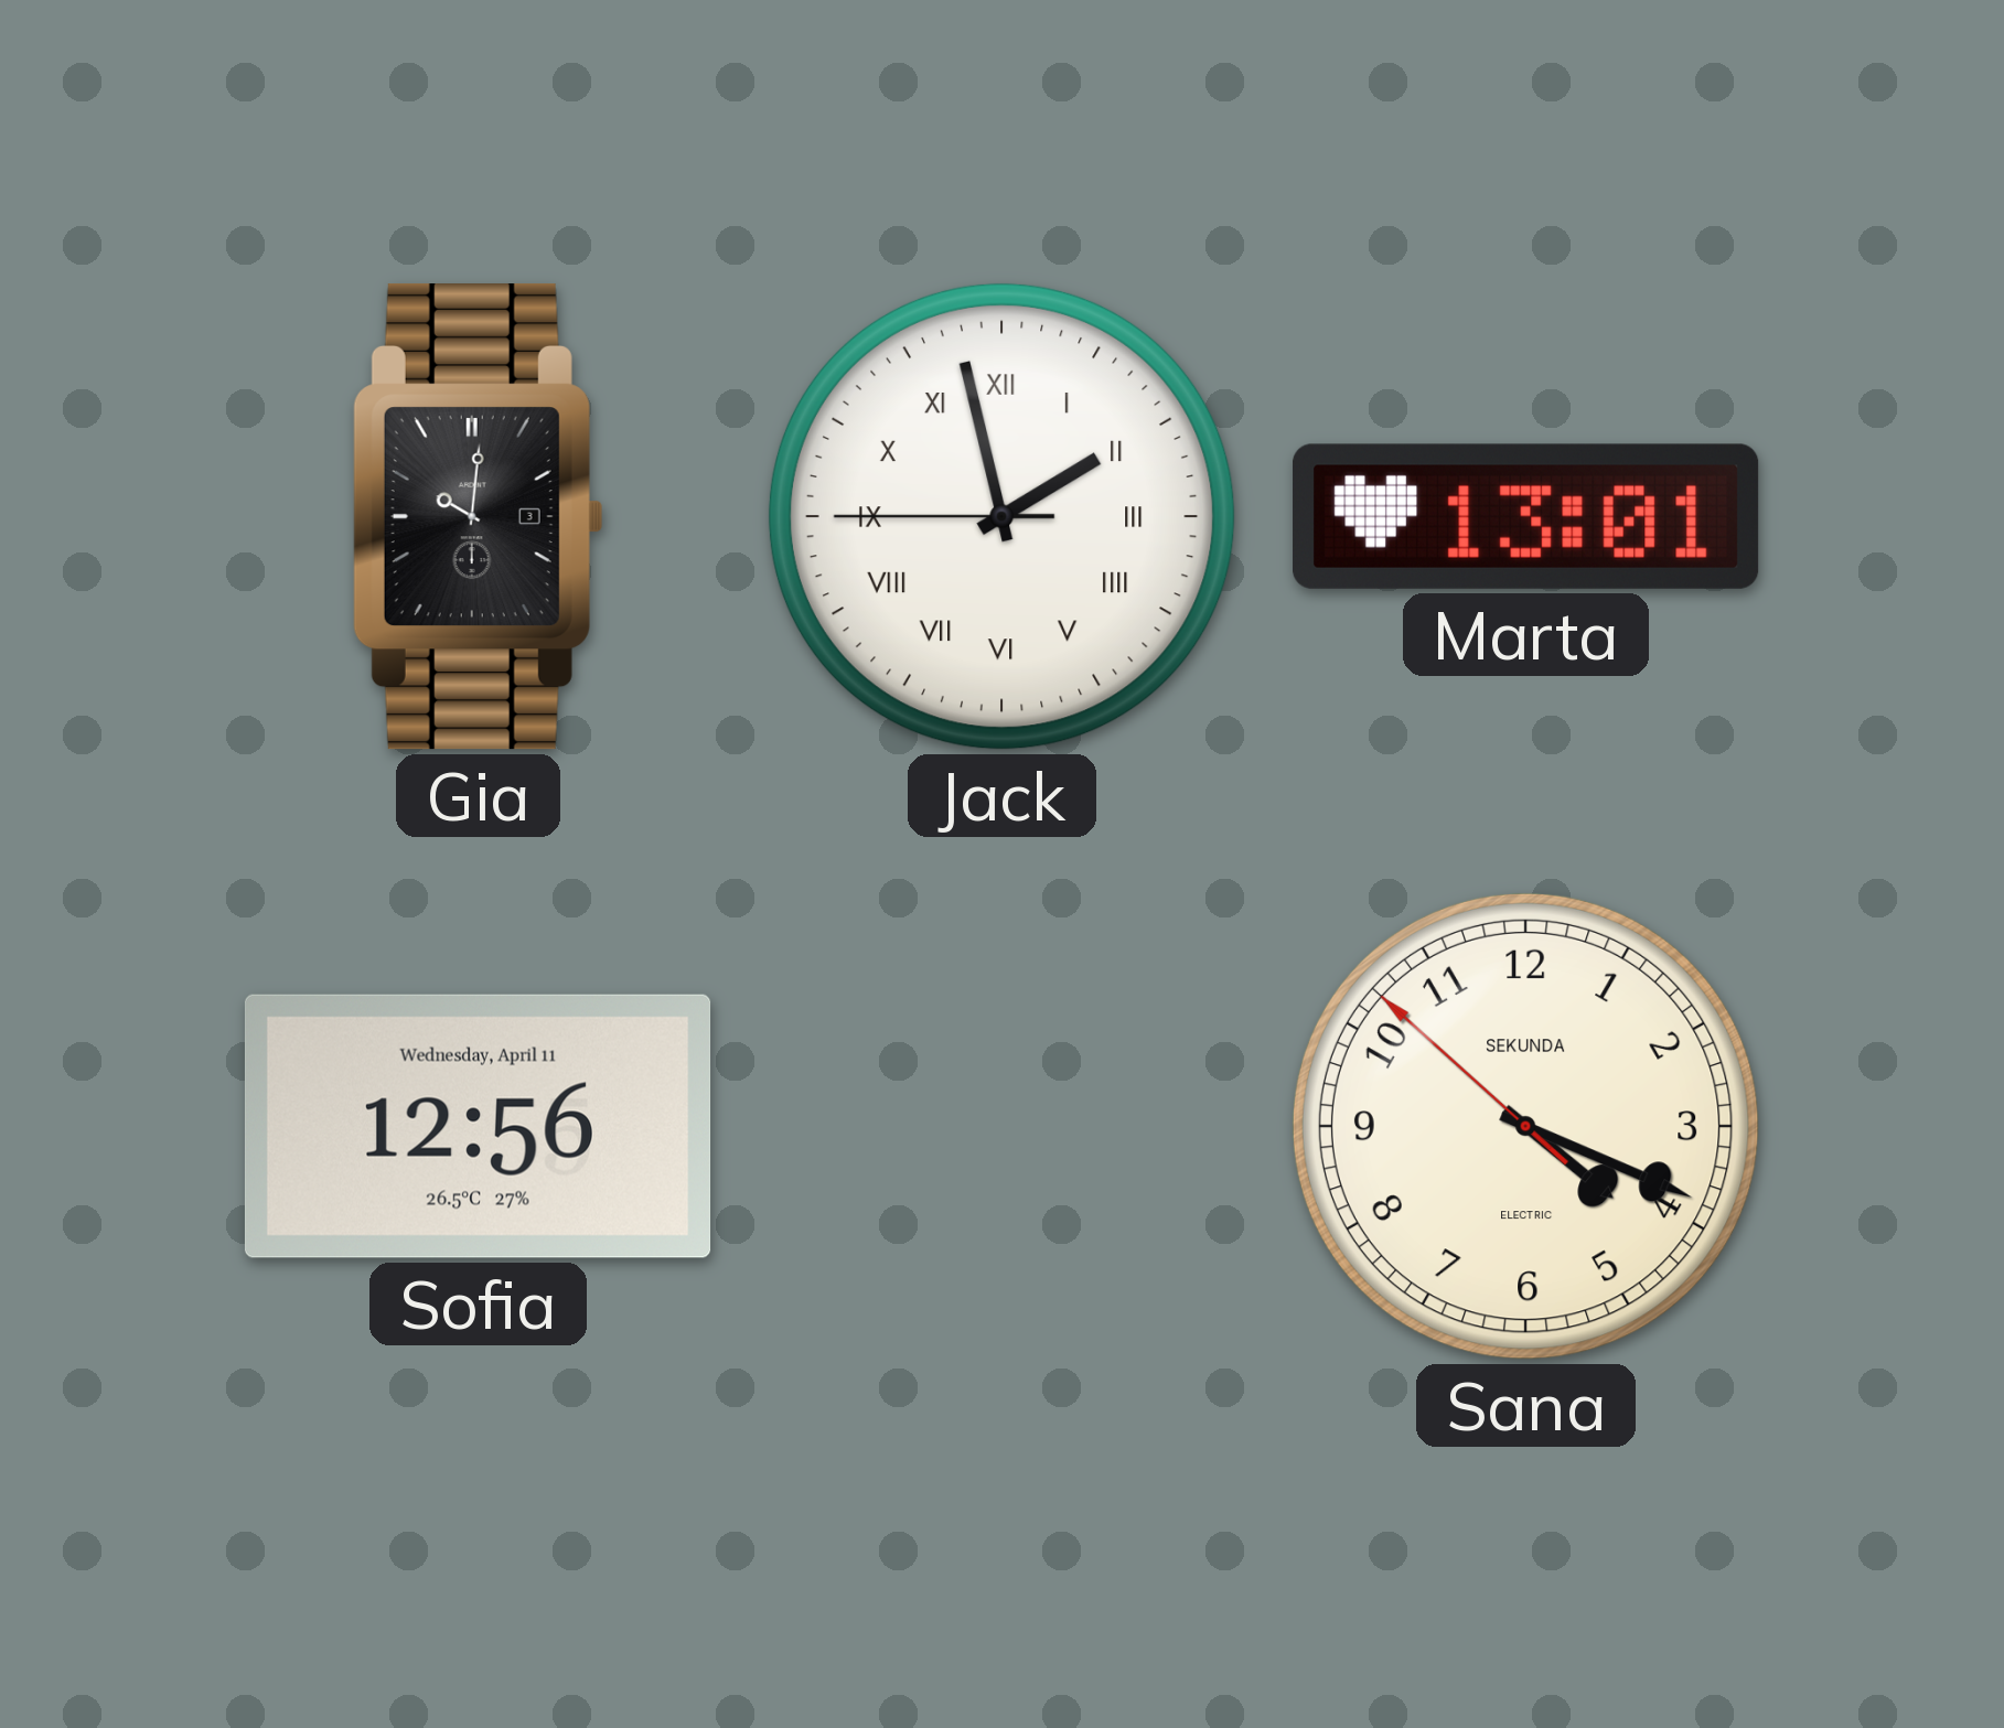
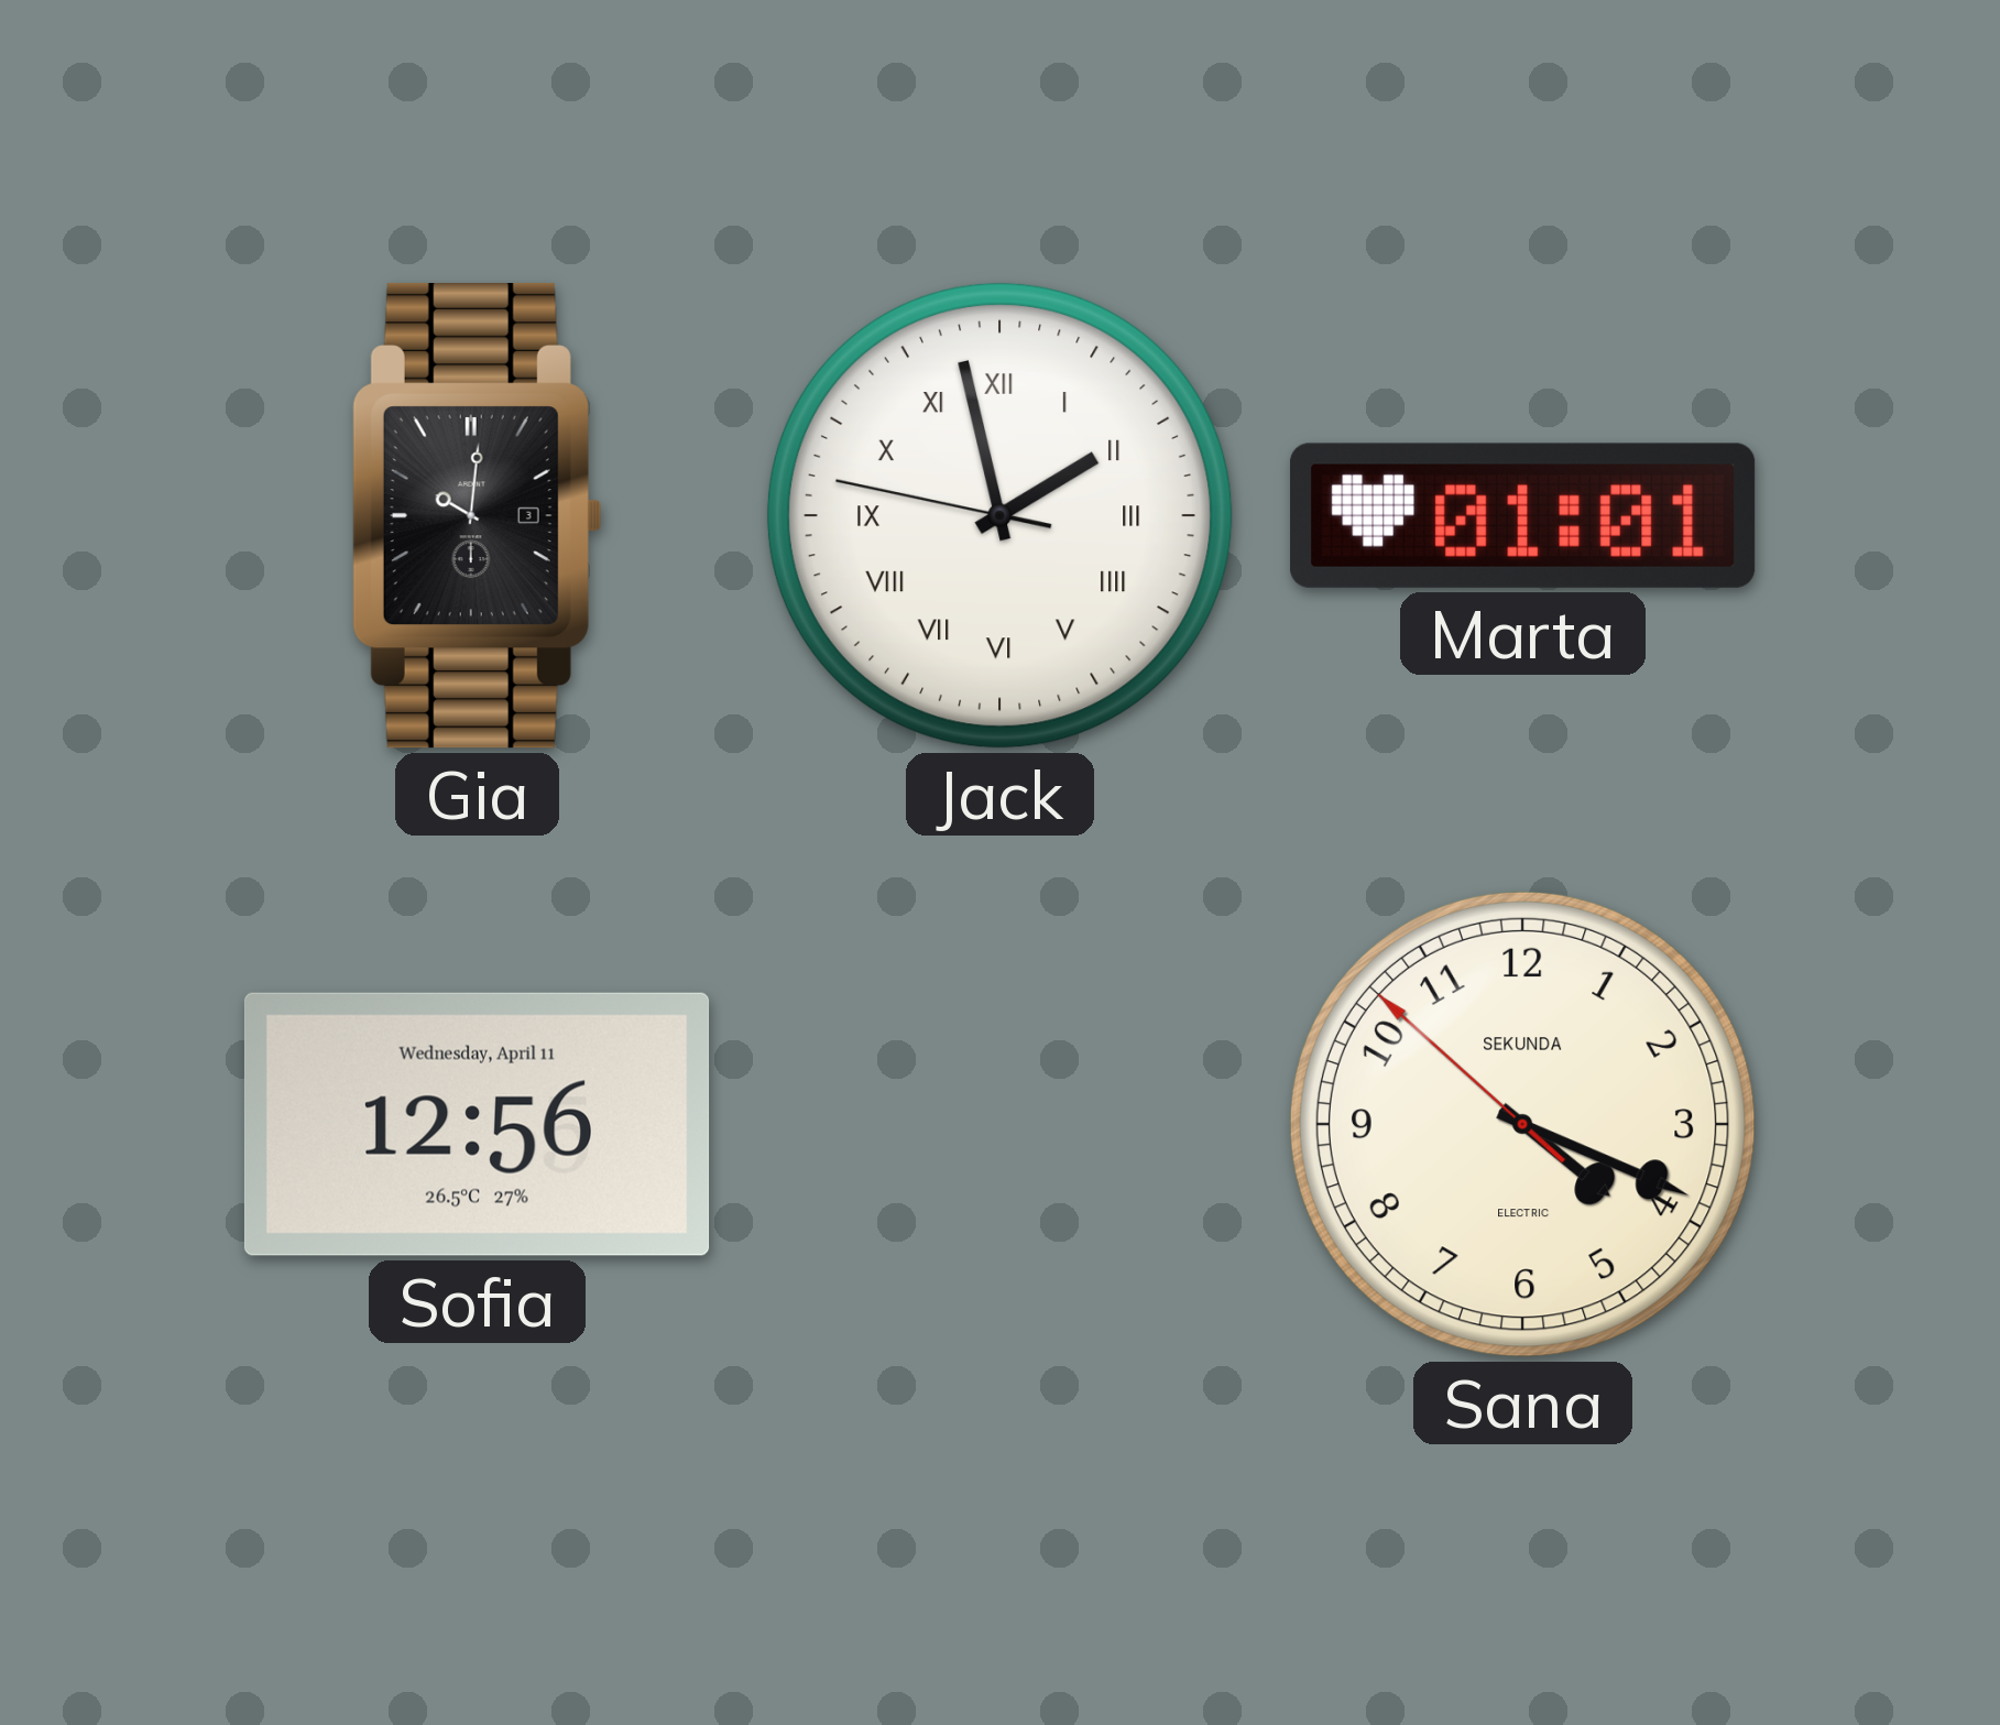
Jack: 1:57:45 -> 1:57:47 (999, 515)
Marta: 13:01 -> 01:01 (1523, 515)
